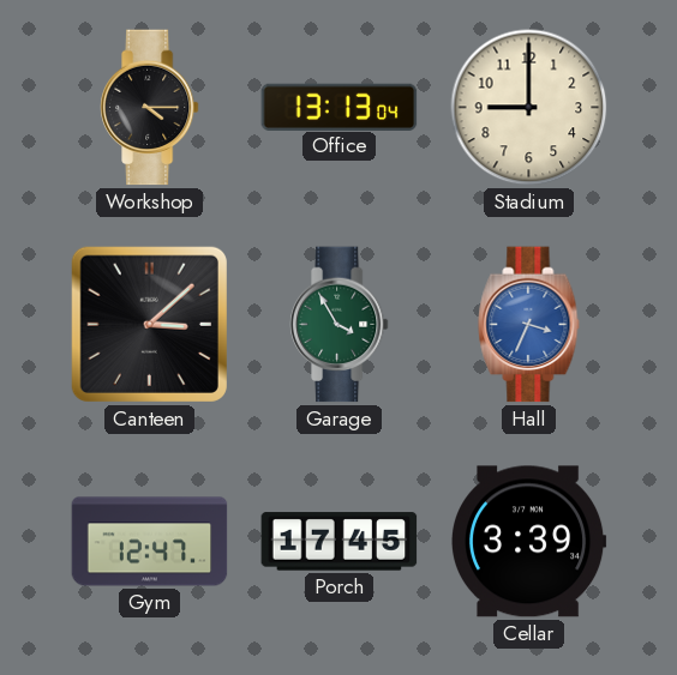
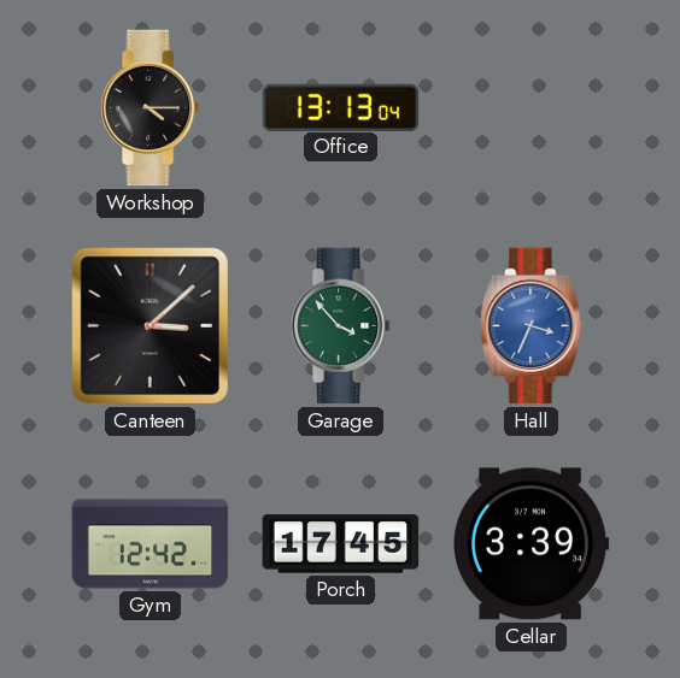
Stadium: 9:00 -> none (529, 108)
Garage: 3:55 -> 3:53 (340, 326)
Gym: 12:47 -> 12:42 (151, 544)
